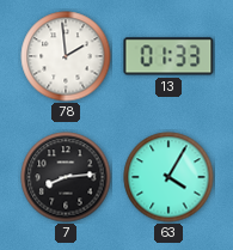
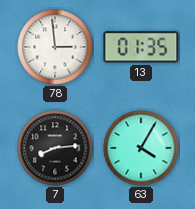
78: 1:59 -> 2:59 (55, 47)
13: 01:33 -> 01:35 (141, 47)
